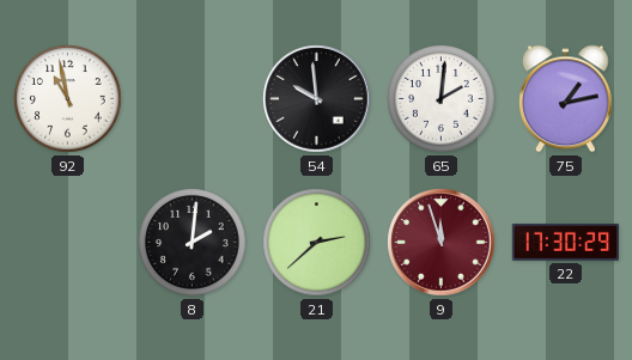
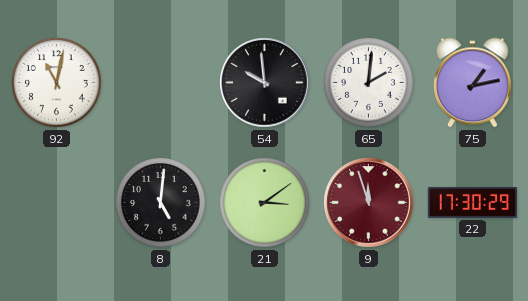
92: 10:58 -> 11:02 (57, 83)
8: 2:01 -> 5:01 (161, 203)
21: 2:38 -> 3:09 (265, 203)
